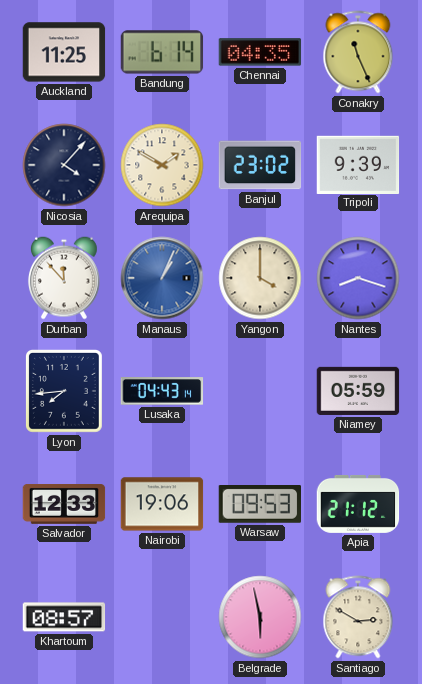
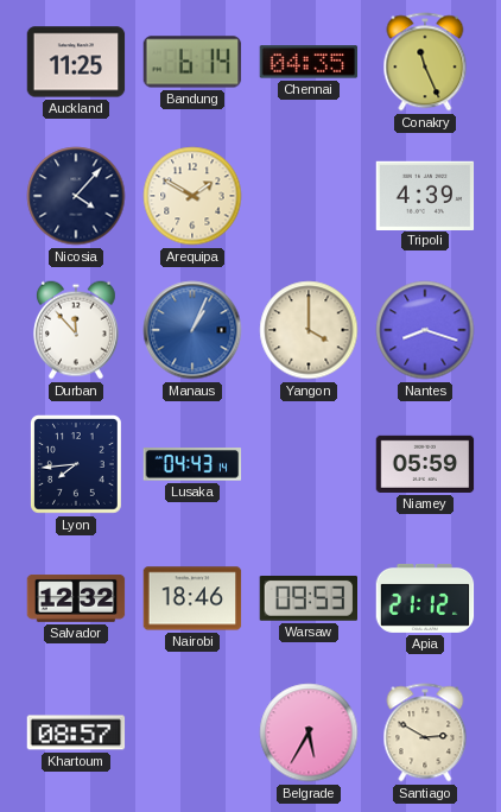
Banjul: 23:02 -> none (260, 165)
Tripoli: 9:39 -> 4:39 (425, 195)
Salvador: 12:33 -> 12:32 (76, 600)
Nairobi: 19:06 -> 18:46 (192, 598)
Belgrade: 5:58 -> 5:35 (309, 732)
